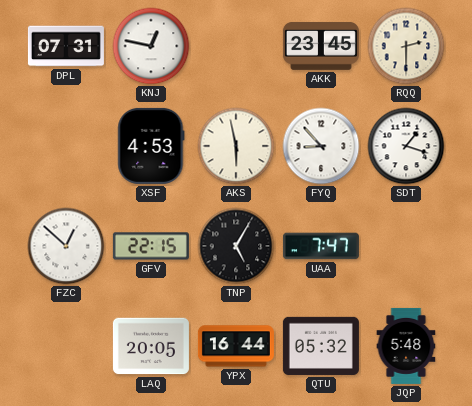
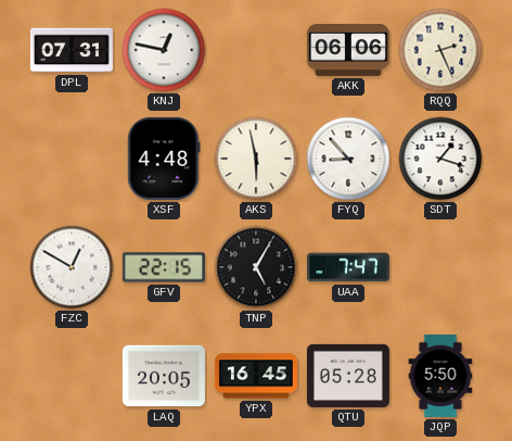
AKK: 23:45 -> 06:06 (348, 50)
RQQ: 2:30 -> 2:26 (440, 50)
XSF: 4:53 -> 4:48 (164, 159)
FZC: 12:52 -> 12:50 (72, 267)
YPX: 16:44 -> 16:45 (256, 376)
QTU: 05:32 -> 05:28 (348, 376)
JQP: 5:48 -> 5:50 (440, 376)
